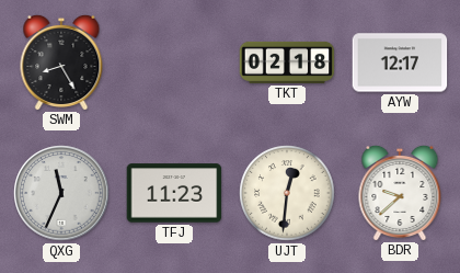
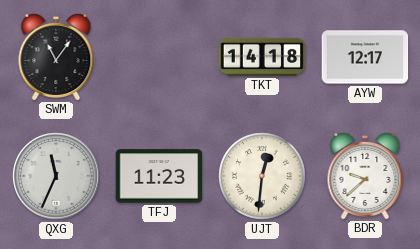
SWM: 8:25 -> 11:06 (56, 56)
TKT: 02:18 -> 14:18 (262, 57)
